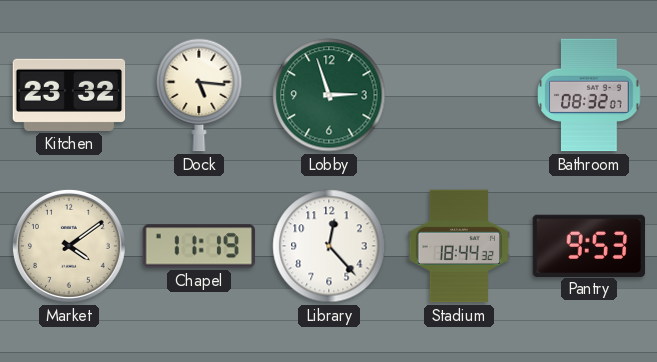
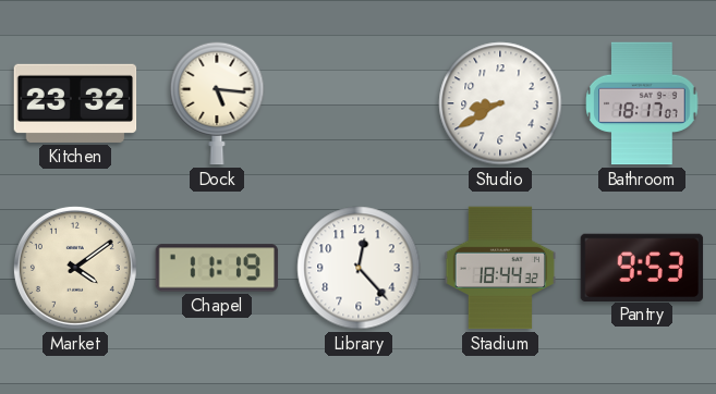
Lobby: 2:57 -> none (329, 95)
Studio: none -> 8:40 (500, 103)
Bathroom: 08:32 -> 18:17 (642, 103)
